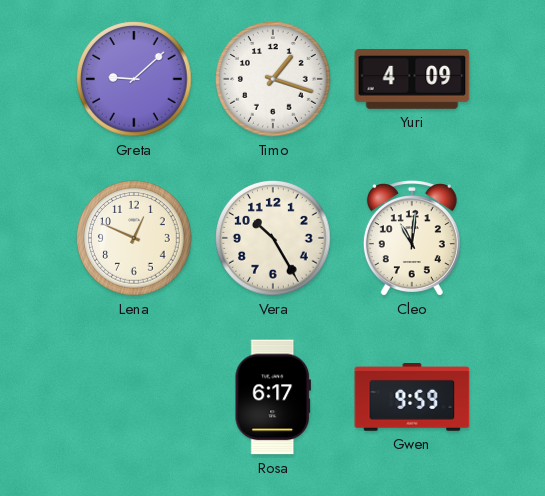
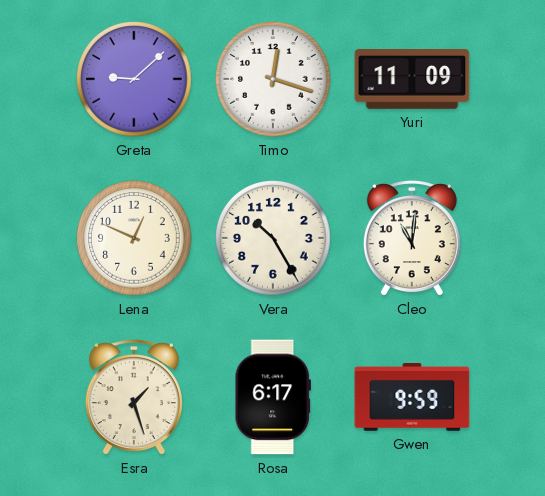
Timo: 1:18 -> 12:18 (273, 79)
Yuri: 4:09 -> 11:09 (412, 80)
Esra: none -> 1:27 (134, 397)
